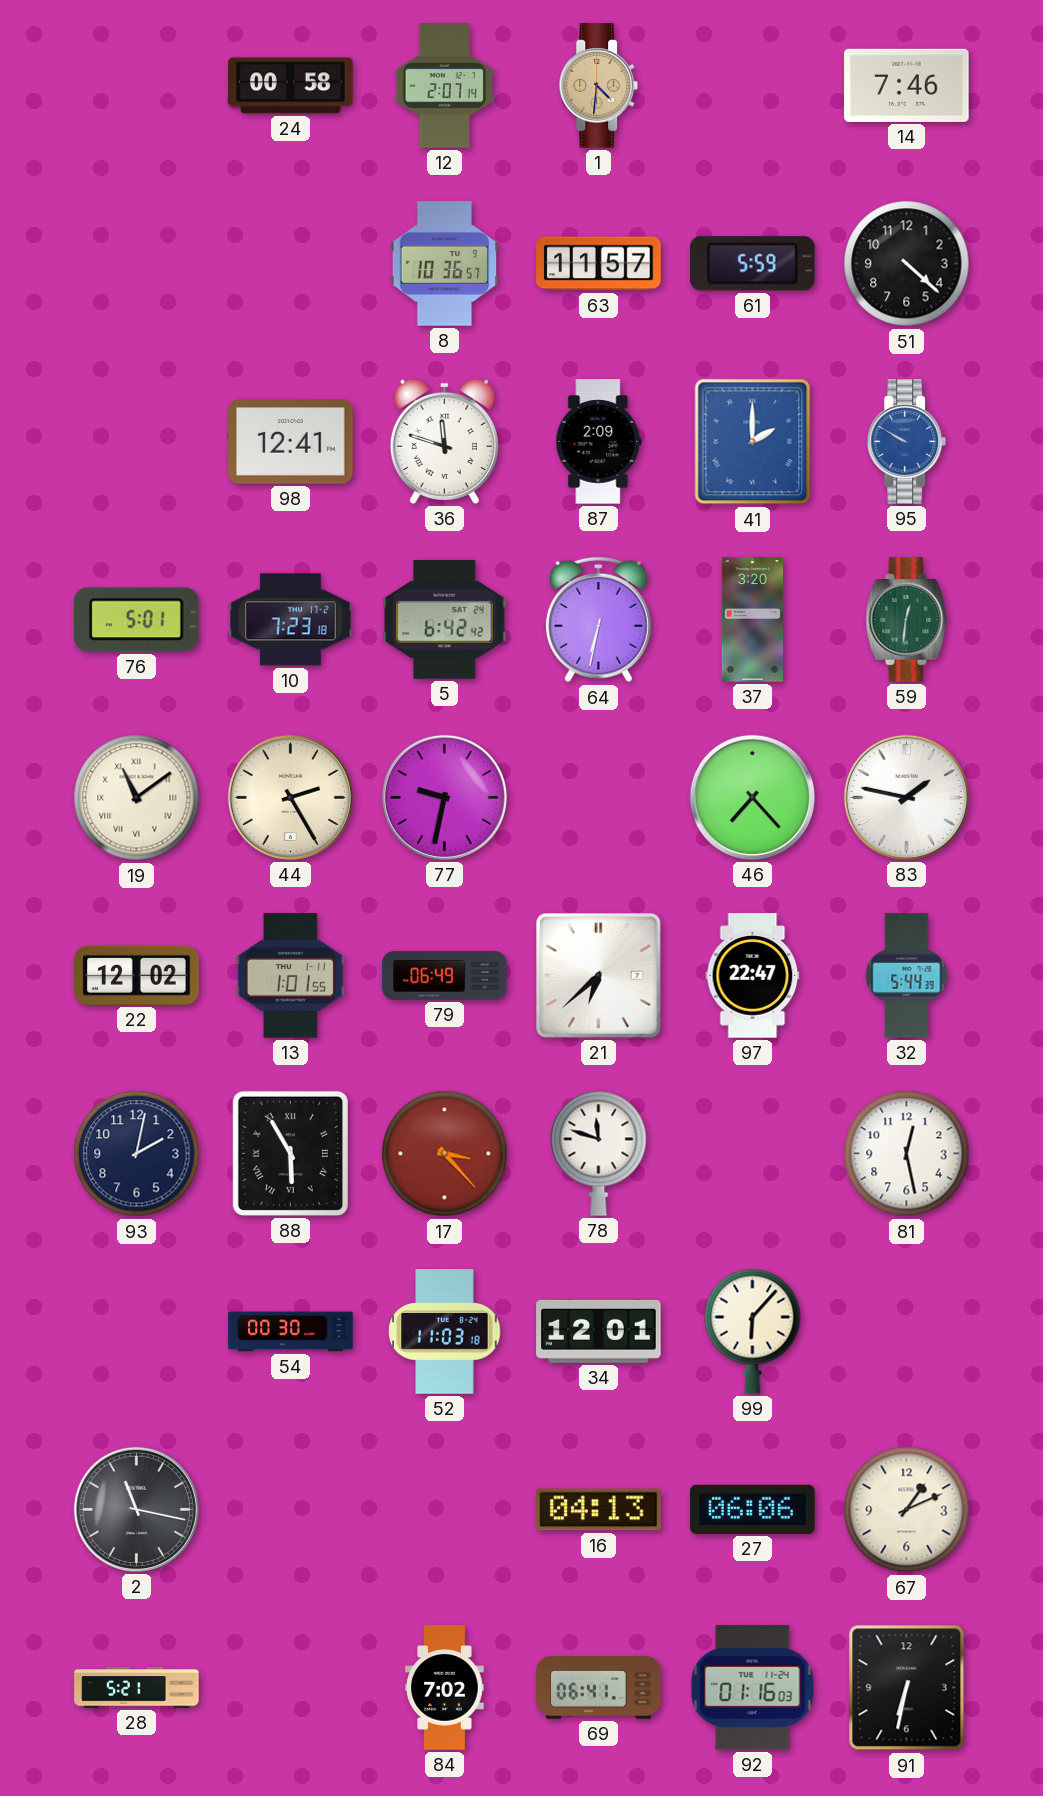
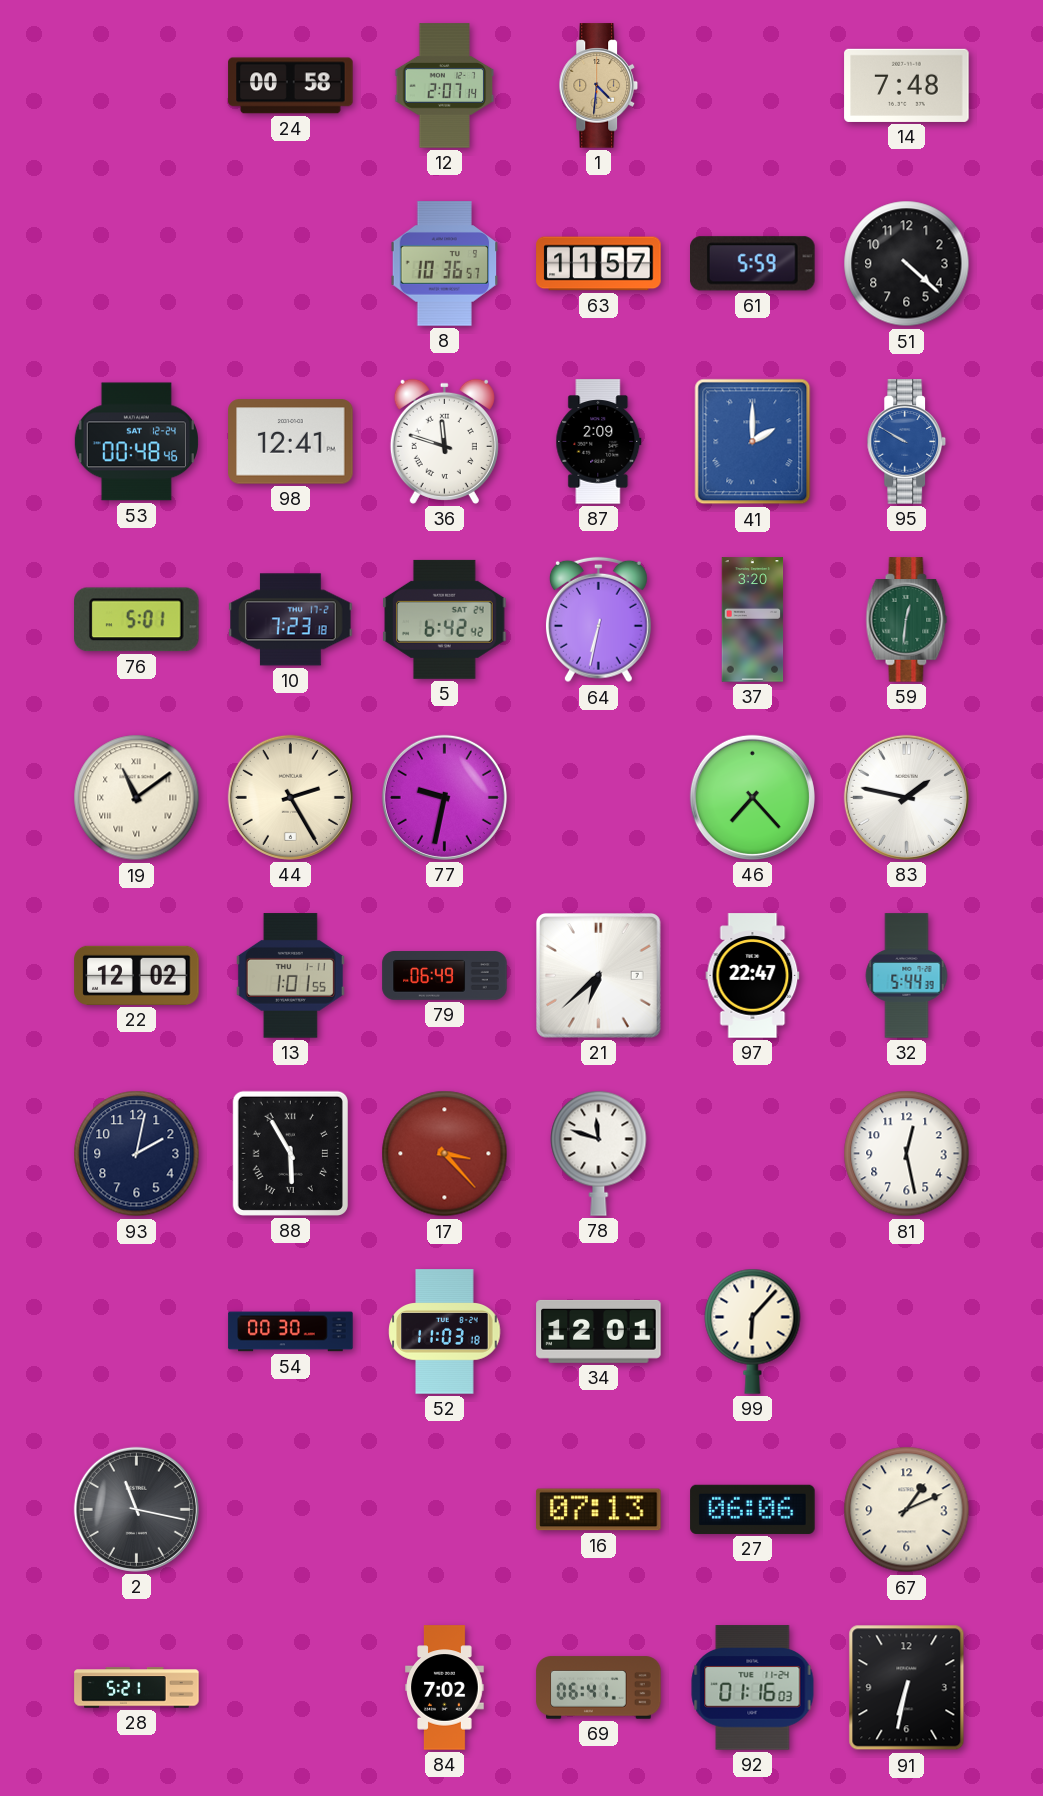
14: 7:46 -> 7:48 (907, 85)
53: none -> 00:48 (136, 442)
16: 04:13 -> 07:13 (599, 1510)
